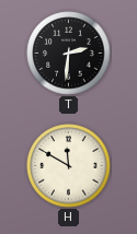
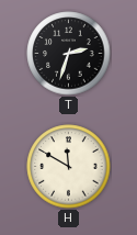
T: 2:31 -> 2:33 (69, 54)
